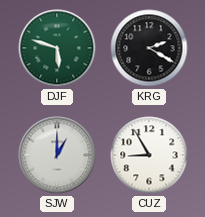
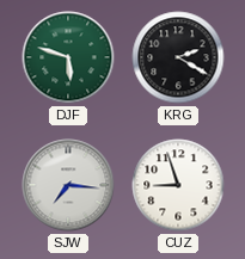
SJW: 1:00 -> 7:16 (68, 185)
CUZ: 8:55 -> 8:57 (178, 185)
